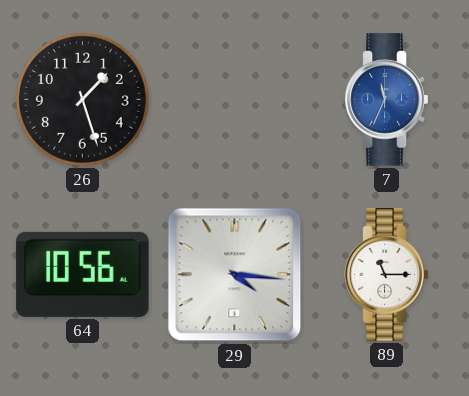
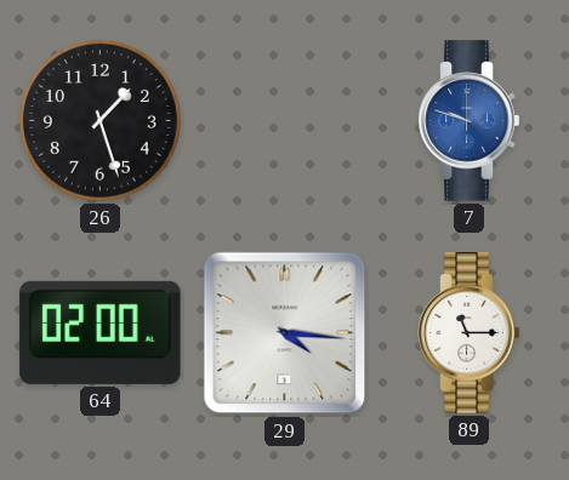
7: 11:34 -> 9:48 (470, 121)
64: 10:56 -> 02:00 (101, 332)
